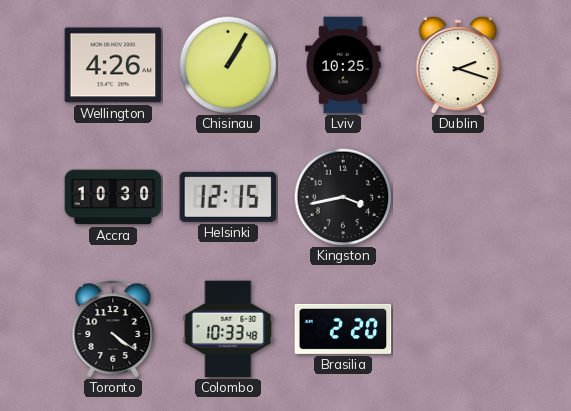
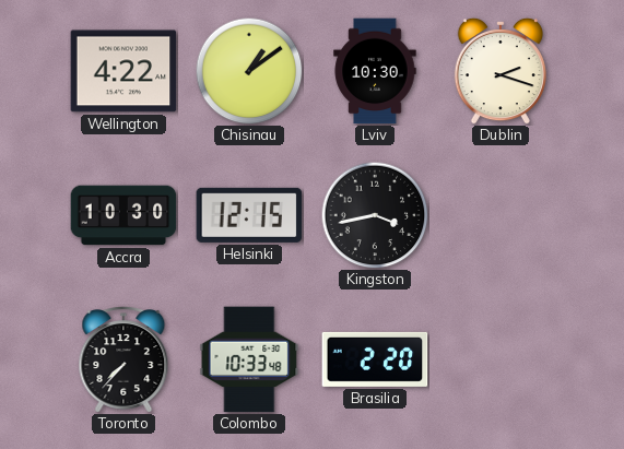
Wellington: 4:26 -> 4:22 (123, 71)
Chisinau: 1:05 -> 1:09 (249, 71)
Lviv: 10:25 -> 10:30 (375, 71)
Toronto: 4:21 -> 7:37 (123, 359)
